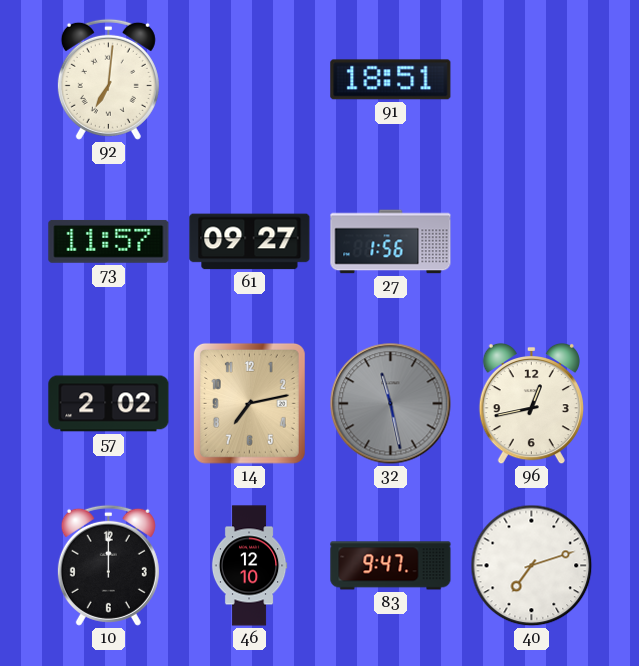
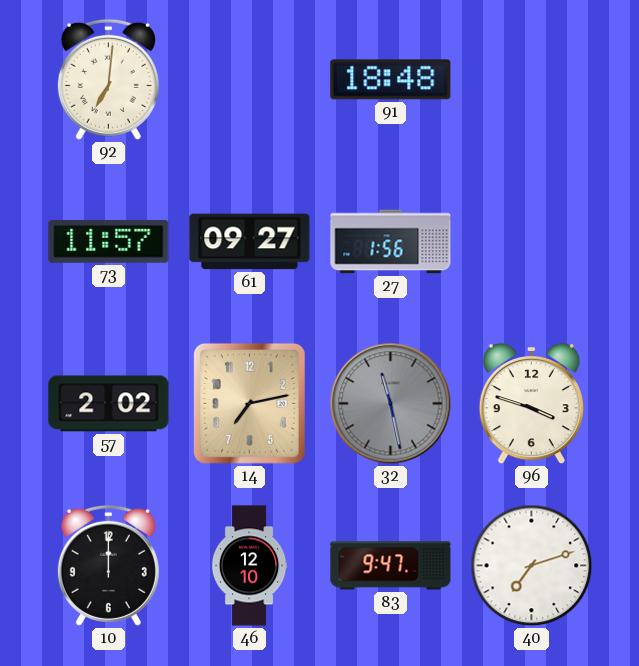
91: 18:51 -> 18:48 (391, 80)
96: 12:43 -> 3:48 (531, 404)
